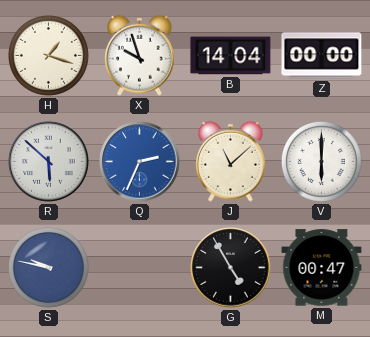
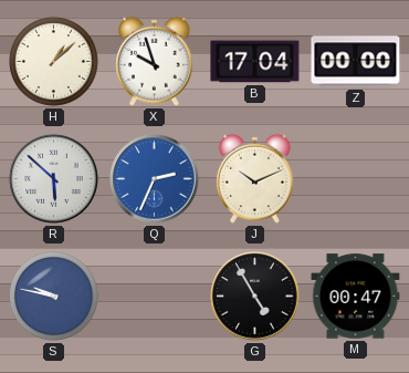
H: 1:18 -> 1:08 (53, 61)
B: 14:04 -> 17:04 (255, 62)
J: 11:08 -> 10:11 (255, 178)
V: 6:00 -> none (321, 161)
